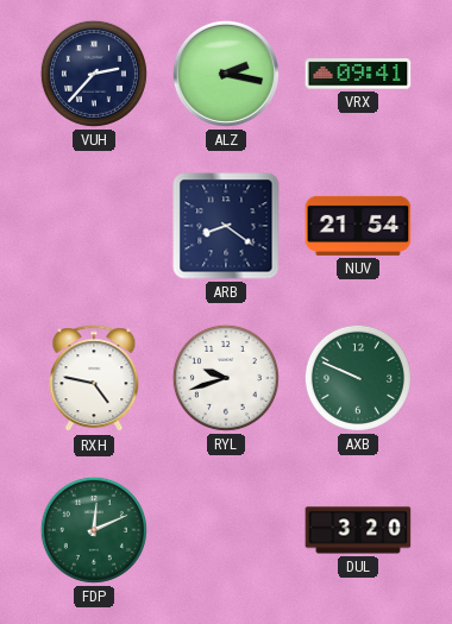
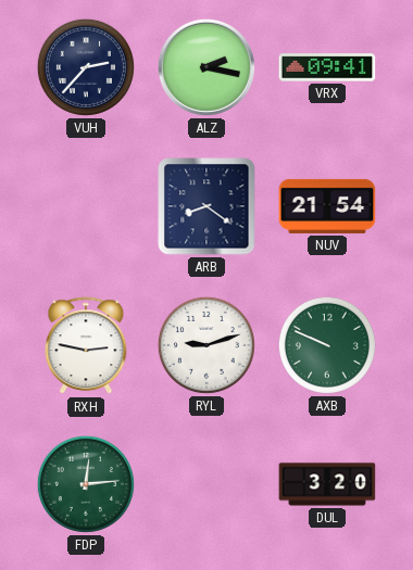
RXH: 4:47 -> 2:47 (86, 346)
RYL: 9:42 -> 9:12 (206, 345)
FDP: 12:11 -> 12:14 (86, 484)
